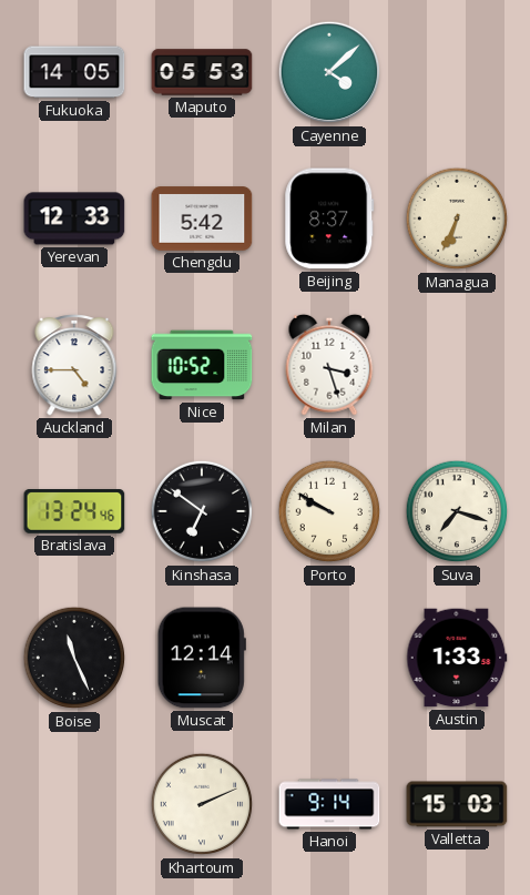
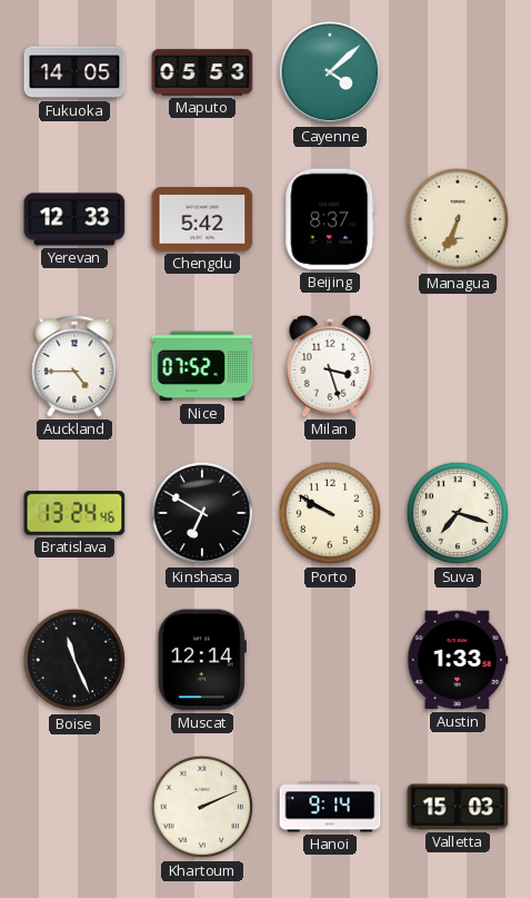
Nice: 10:52 -> 07:52 (202, 366)
Kinshasa: 6:51 -> 6:50 (202, 513)
